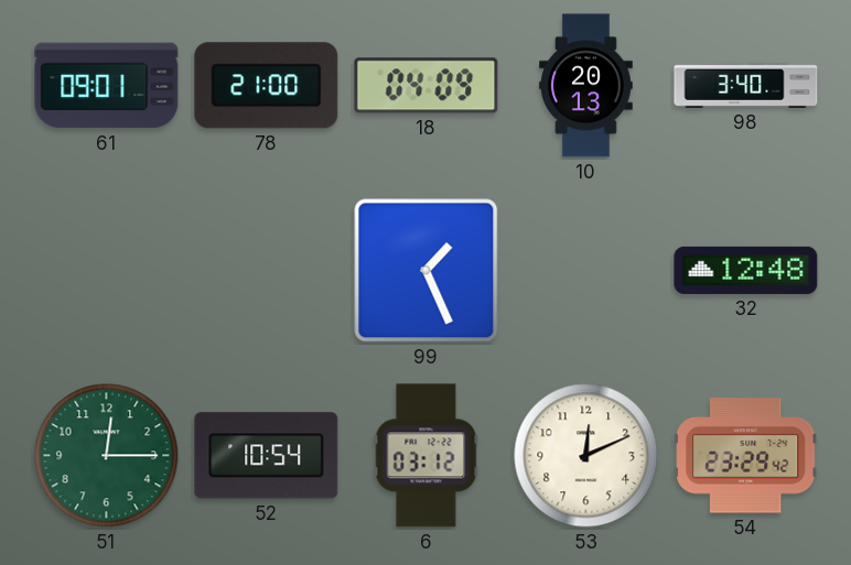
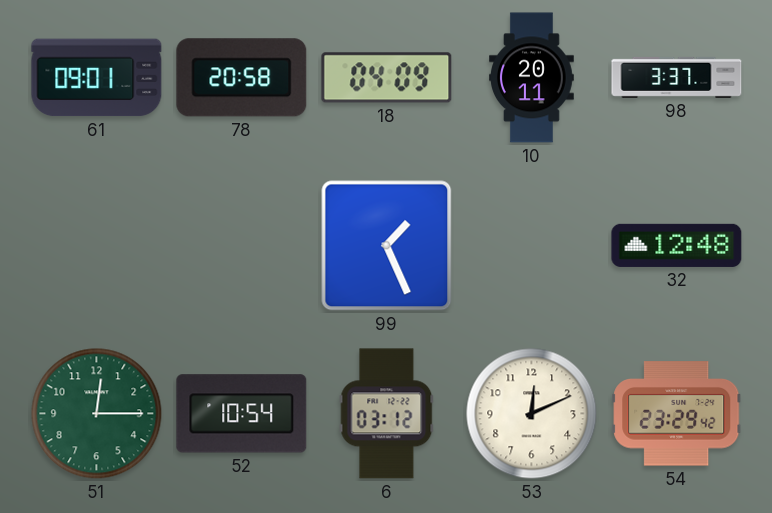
78: 21:00 -> 20:58 (242, 78)
10: 20:13 -> 20:11 (532, 78)
98: 3:40 -> 3:37 (677, 77)
